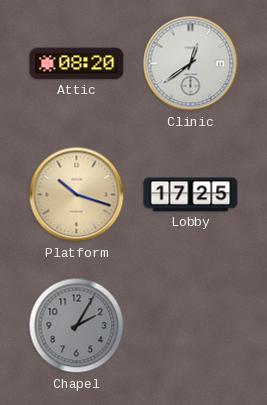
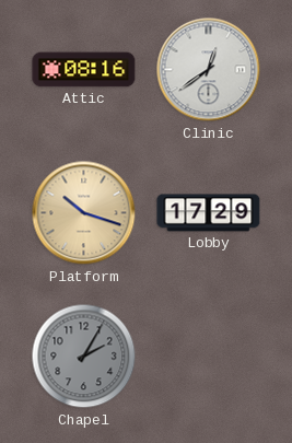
Attic: 08:20 -> 08:16 (84, 70)
Lobby: 17:25 -> 17:29 (209, 213)
